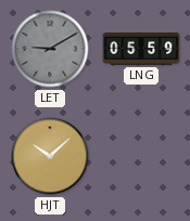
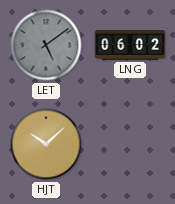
LET: 9:10 -> 5:09 (46, 45)
LNG: 05:59 -> 06:02 (130, 46)
